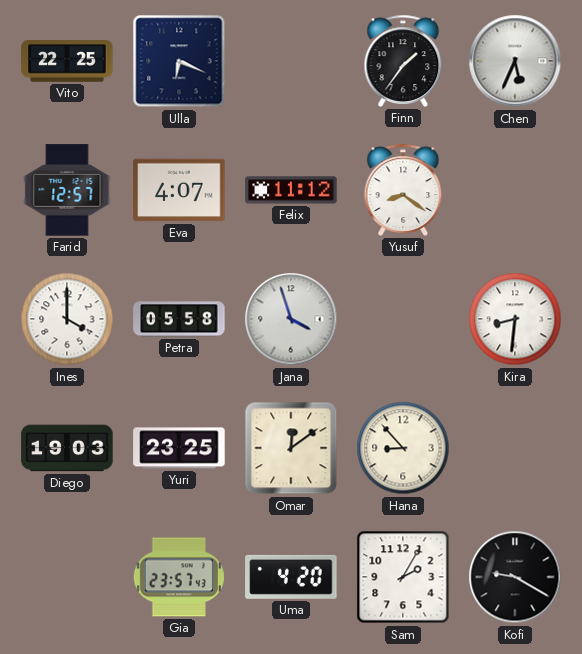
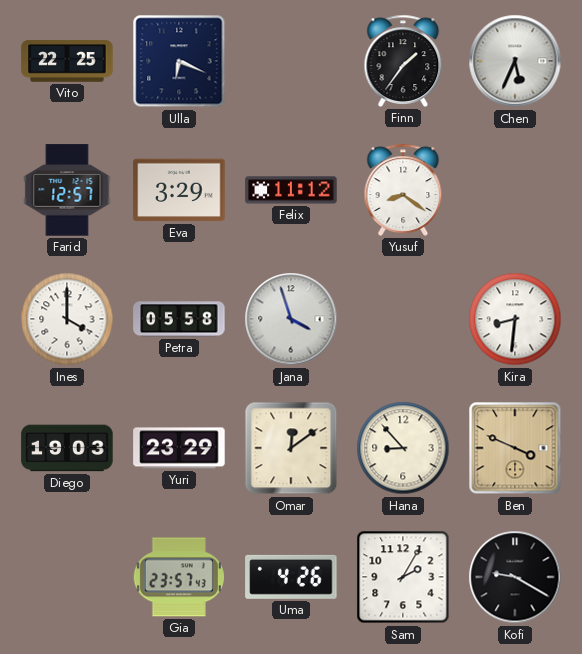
Eva: 4:07 -> 3:29 (179, 190)
Yuri: 23:25 -> 23:29 (179, 448)
Ben: none -> 3:49 (515, 448)
Uma: 4:20 -> 4:26 (291, 577)
